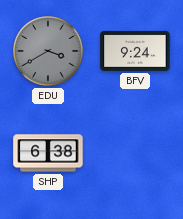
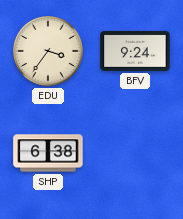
EDU: 3:40 -> 3:36 (49, 52)
EDU dial: grey -> cream (49, 52)
